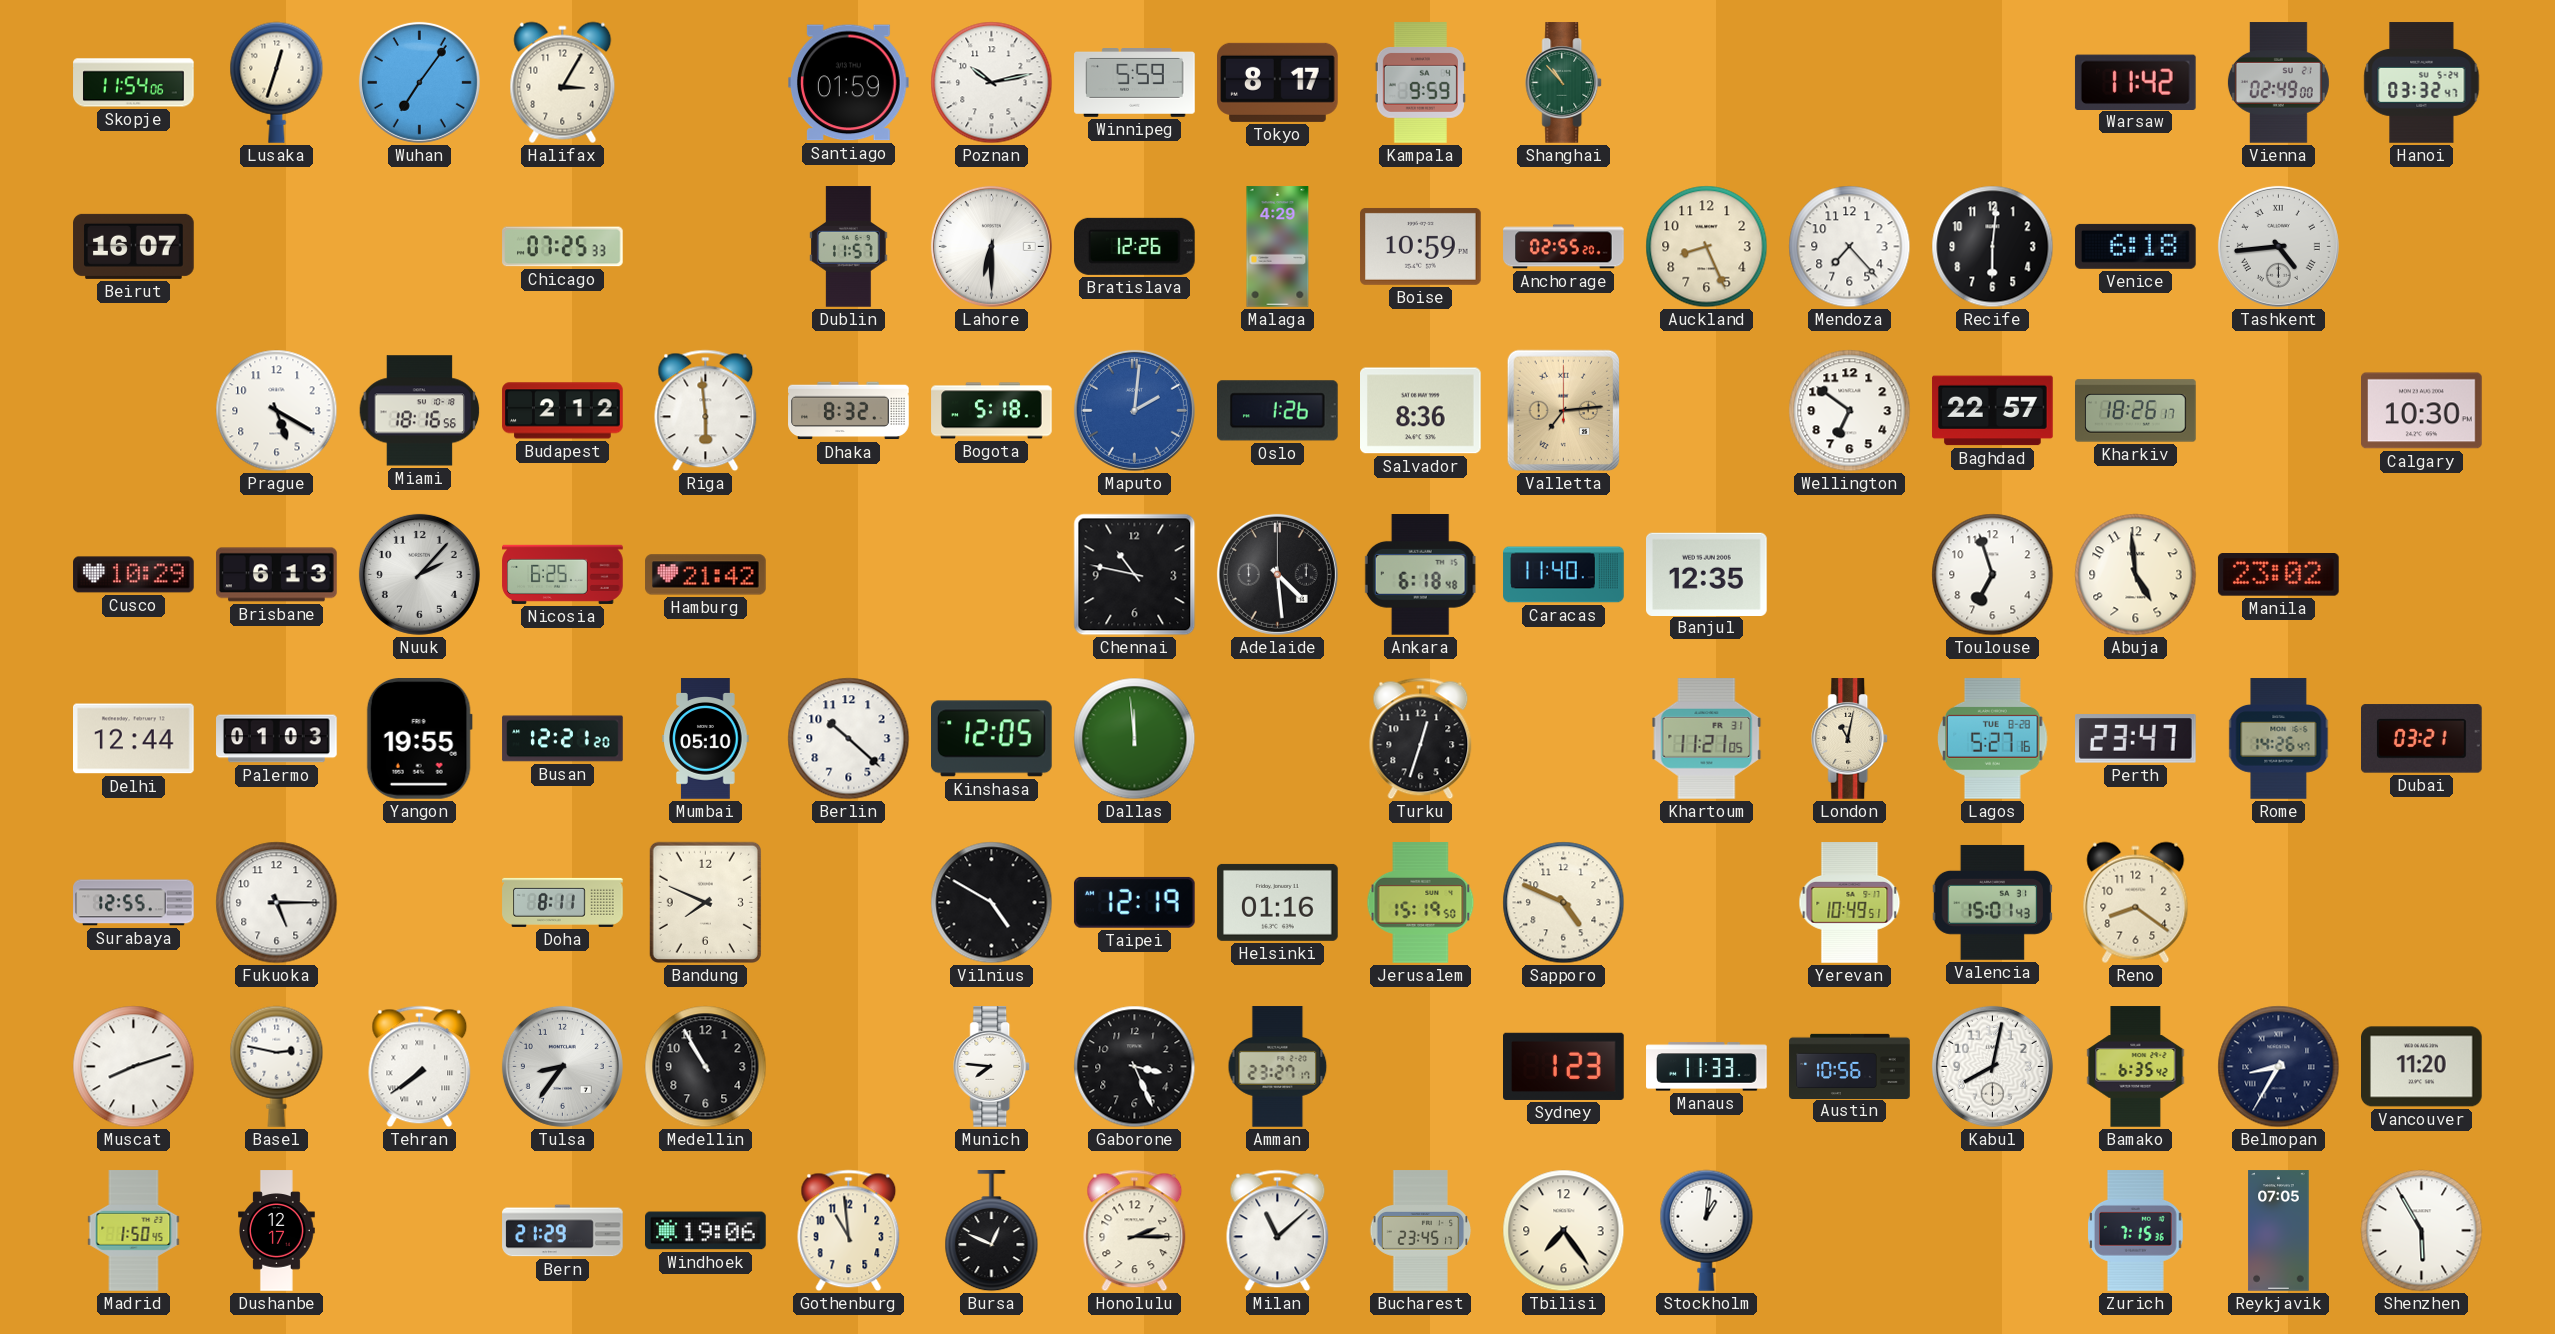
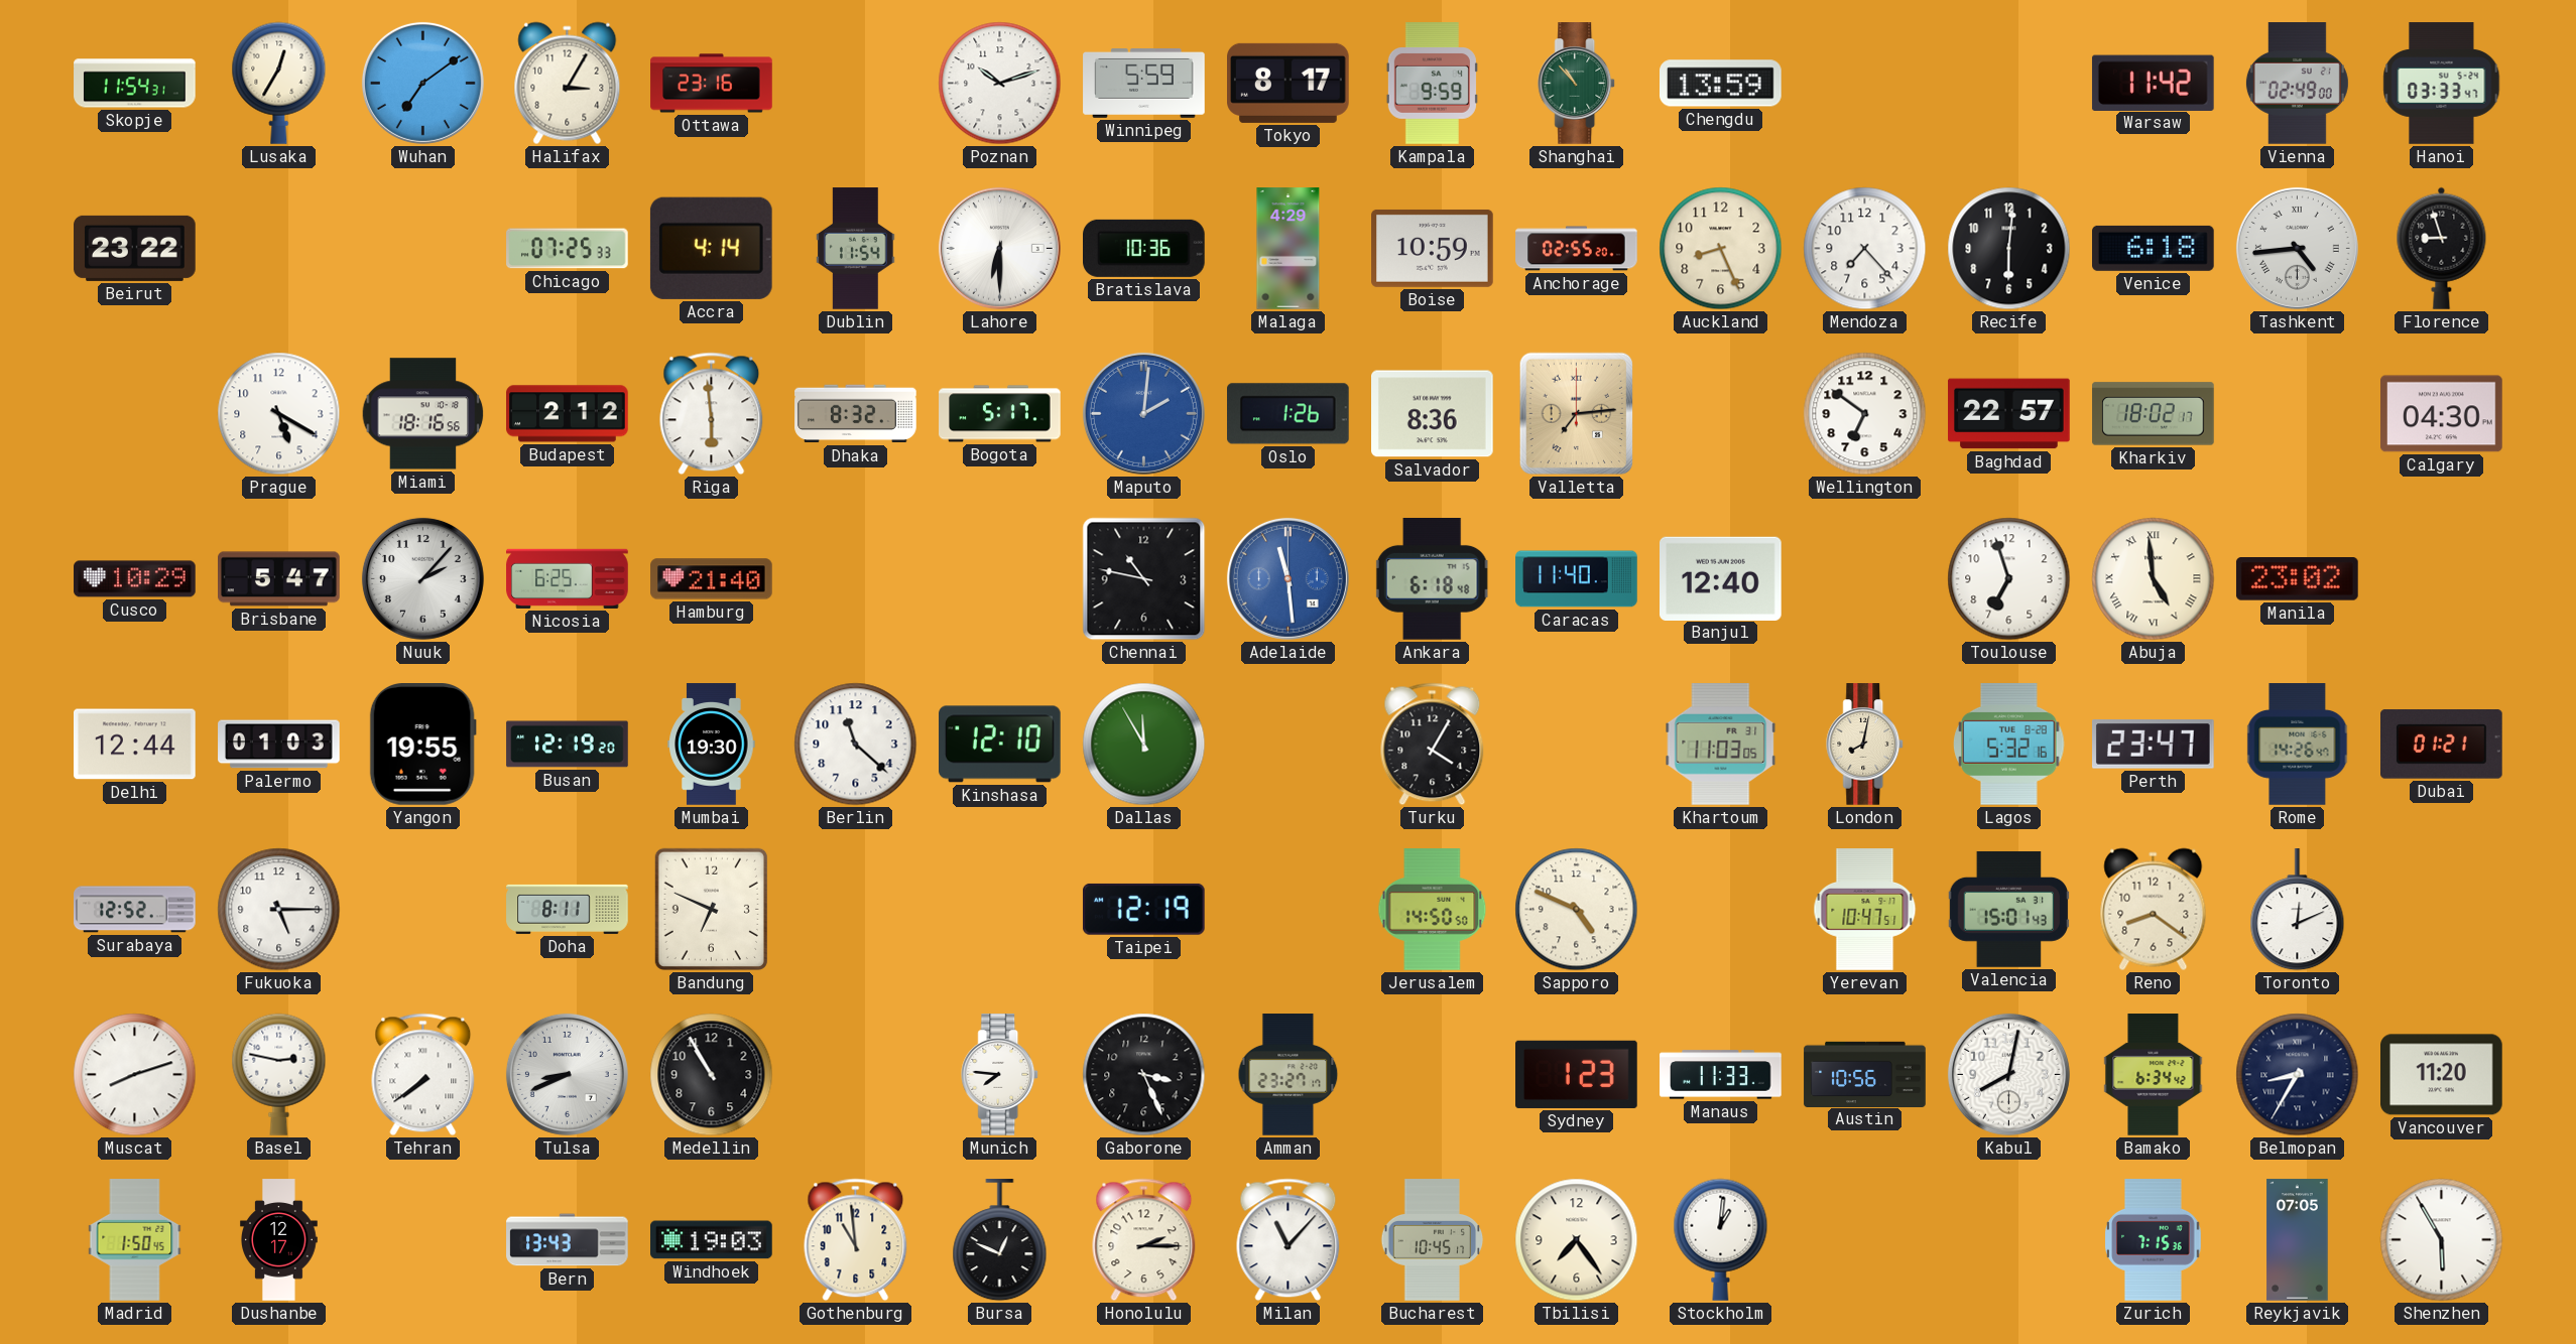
Skopje: 11:54:06 -> 11:54:31 (135, 84)
Lusaka: 12:33 -> 12:35 (279, 83)
Wuhan: 7:06 -> 7:09 (422, 83)
Ottawa: none -> 23:16 (712, 84)
Santiago: 01:59 -> none (849, 83)
Poznan: 10:13 -> 10:12 (1000, 84)
Chengdu: none -> 13:59 (1721, 84)
Hanoi: 03:32 -> 03:33 (2442, 84)
Beirut: 16:07 -> 23:22 (135, 248)
Accra: none -> 4:14 (711, 248)
Dublin: 11:57 -> 11:54 (856, 249)
Bratislava: 12:26 -> 10:36 (1144, 248)
Florence: none -> 8:57 (2442, 248)
Bogota: 5:18 -> 5:17 (1000, 414)
Kharkiv: 18:26 -> 18:02 (2154, 414)
Calgary: 10:30 -> 04:30 (2442, 414)
Brisbane: 6:13 -> 5:47 (279, 579)
Hamburg: 21:42 -> 21:40 (712, 579)
Adelaide: 4:29 -> 11:29 (1287, 578)
Adelaide dial: black -> blue (1287, 578)
Banjul: 12:35 -> 12:40 (1721, 578)
Abuja numerals: Arabic -> Roman (2154, 579)
Busan: 12:21 -> 12:19 (568, 745)
Mumbai: 05:10 -> 19:30 (712, 745)
Berlin: 10:22 -> 11:22 (856, 745)
Kinshasa: 12:05 -> 12:10 (1000, 745)
Dallas: 11:59 -> 11:55 (1144, 745)
Turku: 12:33 -> 4:05 (1433, 745)
Khartoum: 11:21 -> 11:03 (1721, 745)
London: 11:02 -> 8:02 (1865, 745)
Lagos: 5:27 -> 5:32 (2009, 745)
Dubai: 03:21 -> 01:21 (2442, 745)
Surabaya: 12:55 -> 12:52 (135, 910)
Bandung: 7:49 -> 6:49 (711, 909)
Vilnius: 4:50 -> none (992, 903)
Helsinki: 01:16 -> none (1278, 902)
Jerusalem: 15:19 -> 14:50 (1433, 910)
Yerevan: 10:49 -> 10:47 (1865, 910)
Toronto: none -> 12:11 (2298, 910)
Tulsa: 8:36 -> 8:41 (567, 1074)
Bamako: 6:35 -> 6:34 (2154, 1075)
Bern: 21:29 -> 13:43 (568, 1240)
Windhoek: 19:06 -> 19:03 (712, 1240)
Milan: 11:08 -> 11:07 (1289, 1240)
Bucharest: 23:45 -> 10:45 (1433, 1240)
